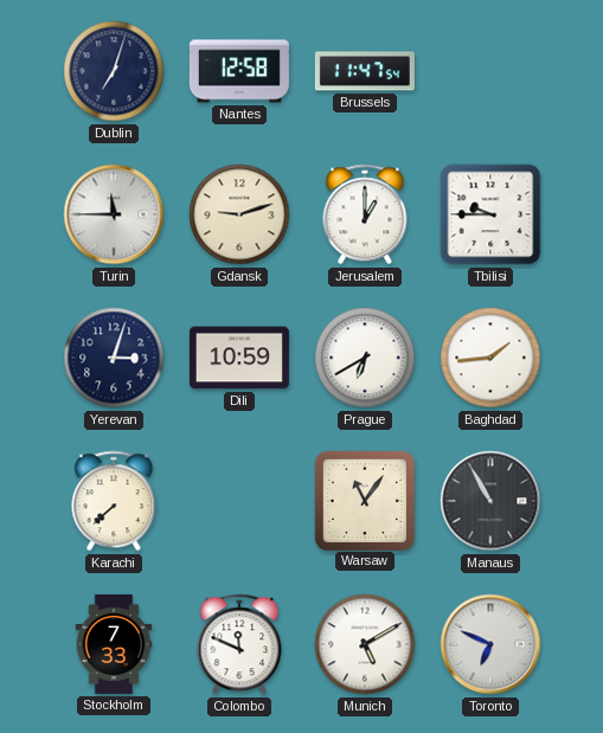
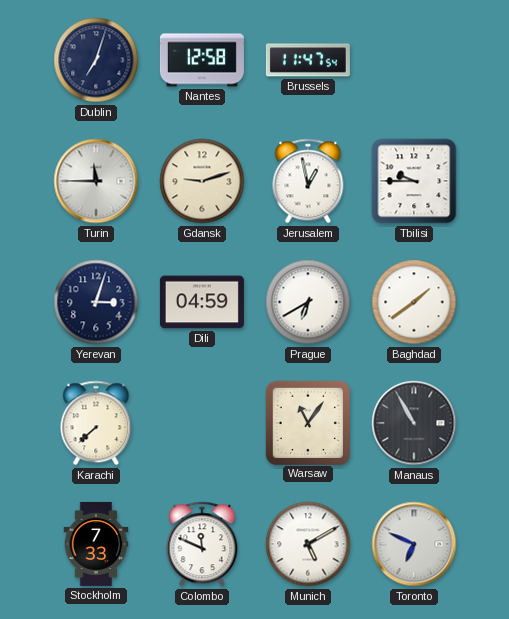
Jerusalem: 1:00 -> 12:58 (308, 181)
Dili: 10:59 -> 04:59 (202, 302)
Baghdad: 1:44 -> 1:39 (414, 302)
